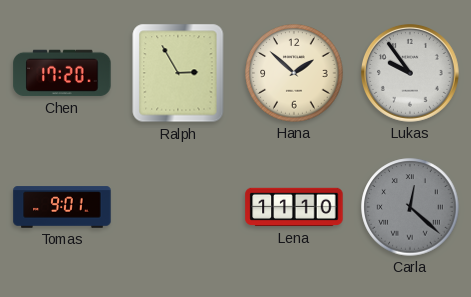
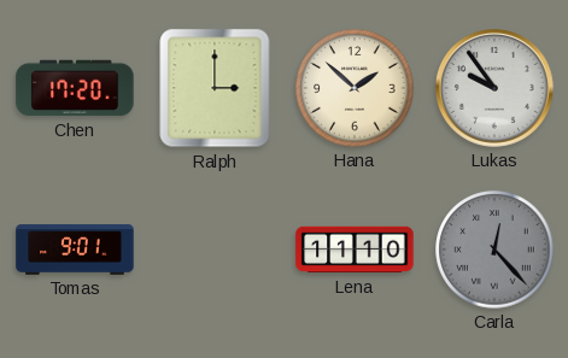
Ralph: 2:55 -> 3:00 (215, 88)
Carla: 12:22 -> 12:23 (494, 250)
